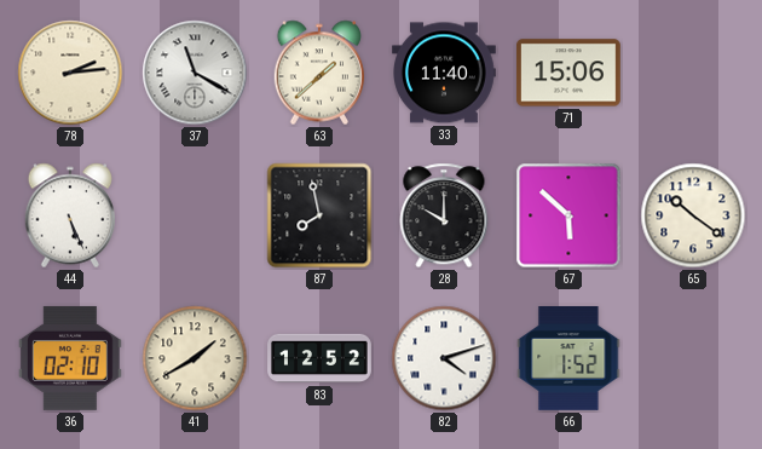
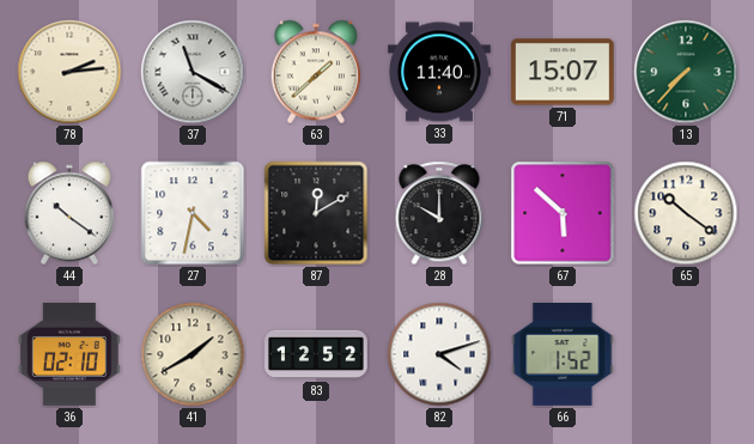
71: 15:06 -> 15:07 (563, 72)
13: none -> 7:37 (686, 72)
44: 5:26 -> 10:21 (69, 213)
27: none -> 4:32 (193, 213)
87: 7:58 -> 12:10 (316, 213)
